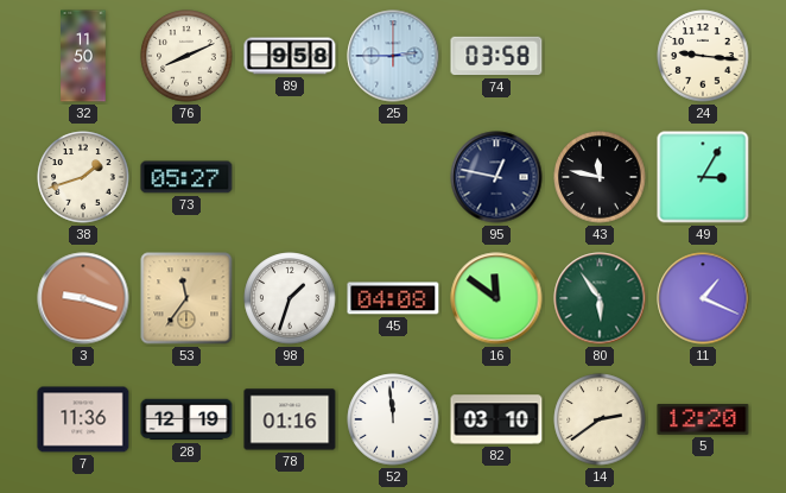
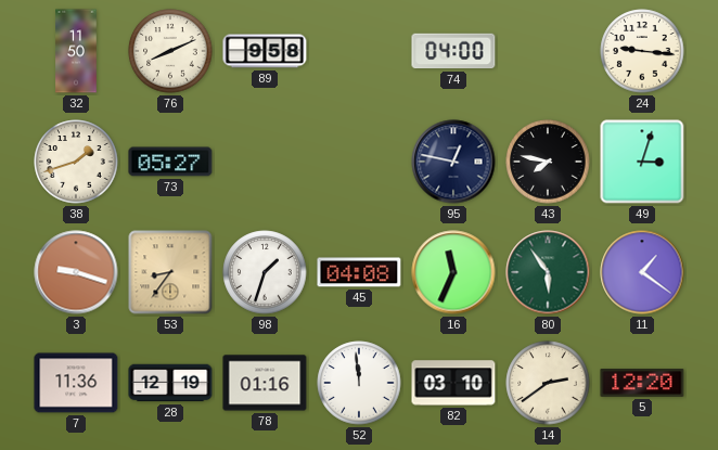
25: 2:45 -> none (393, 56)
74: 03:58 -> 04:00 (453, 51)
43: 11:47 -> 7:47 (548, 162)
49: 3:05 -> 3:03 (642, 162)
53: 11:36 -> 8:36 (170, 272)
16: 11:51 -> 11:34 (453, 272)
11: 1:19 -> 1:21 (642, 272)
